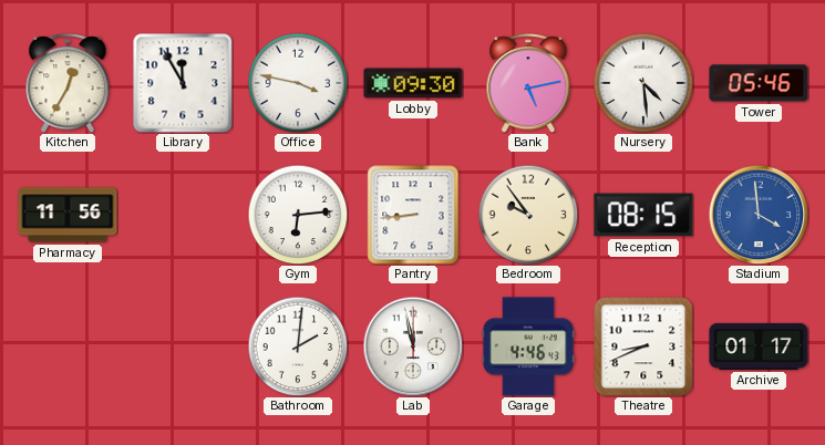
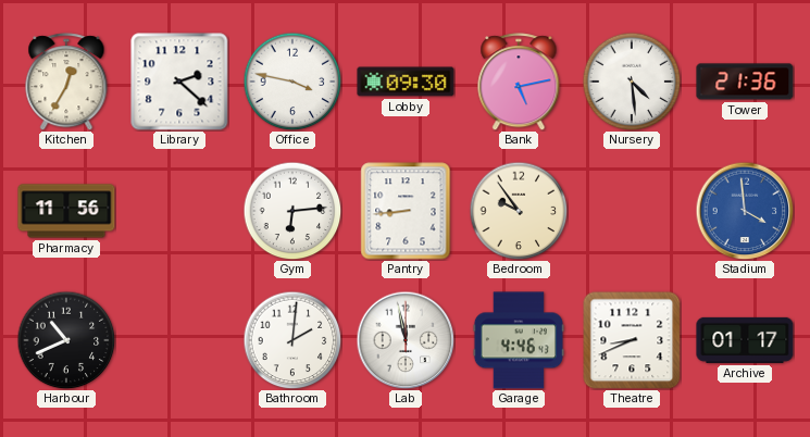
Library: 11:55 -> 2:22 (179, 82)
Tower: 05:46 -> 21:36 (745, 82)
Reception: 08:15 -> none (643, 215)
Harbour: none -> 10:41 (66, 340)
